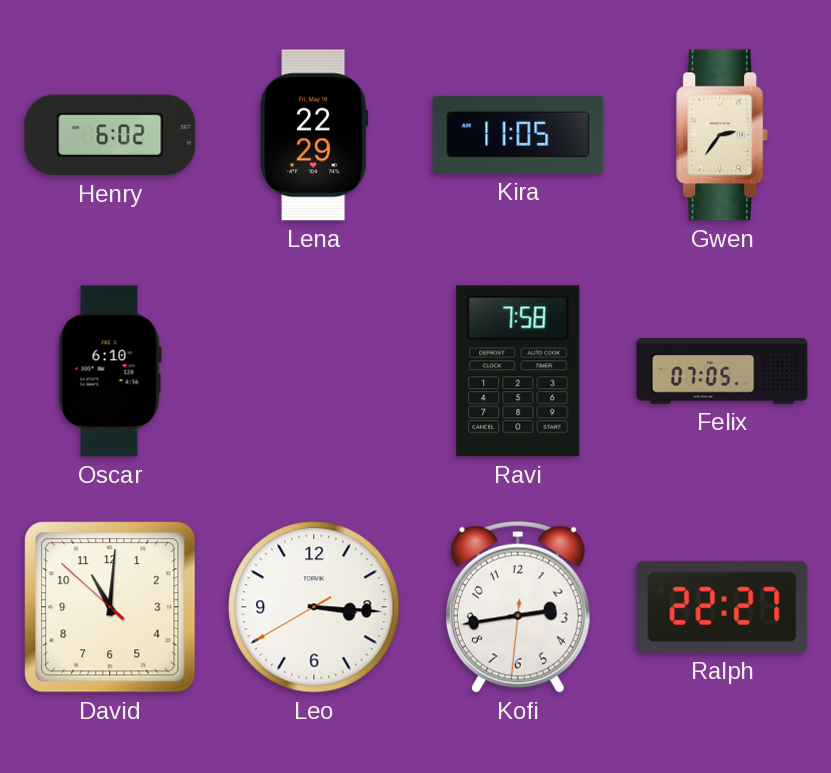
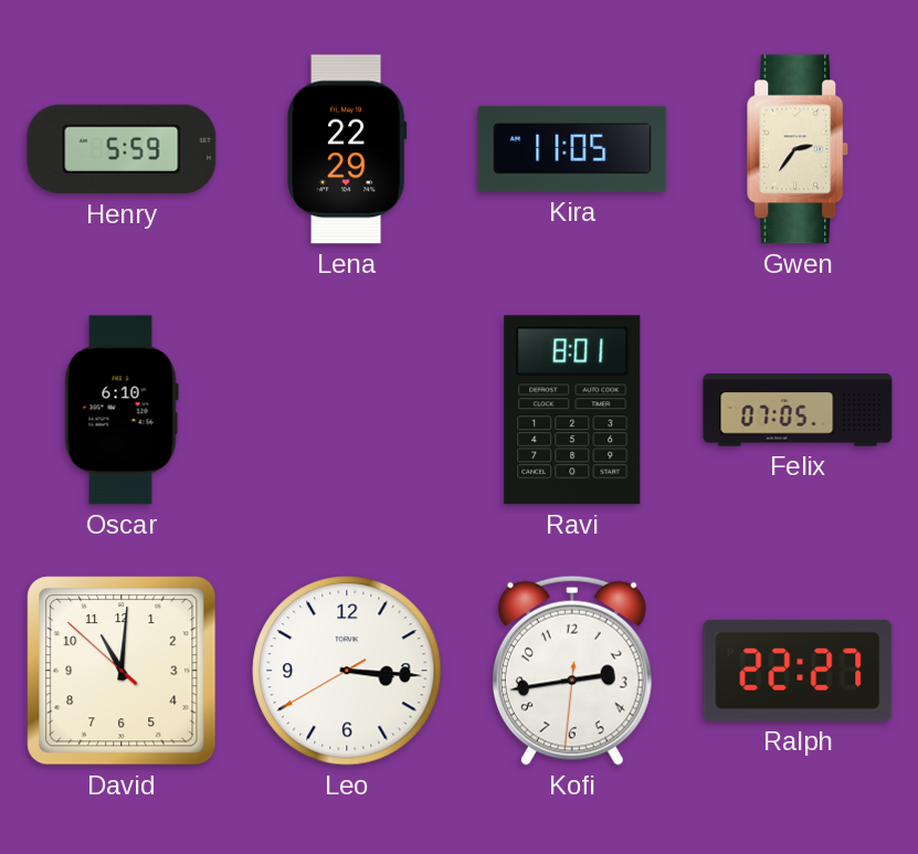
Henry: 6:02 -> 5:59 (122, 149)
Ravi: 7:58 -> 8:01 (572, 410)
